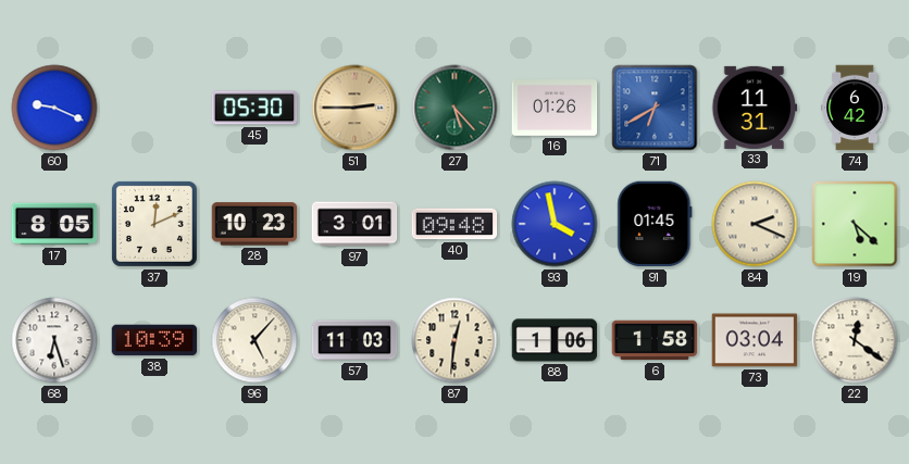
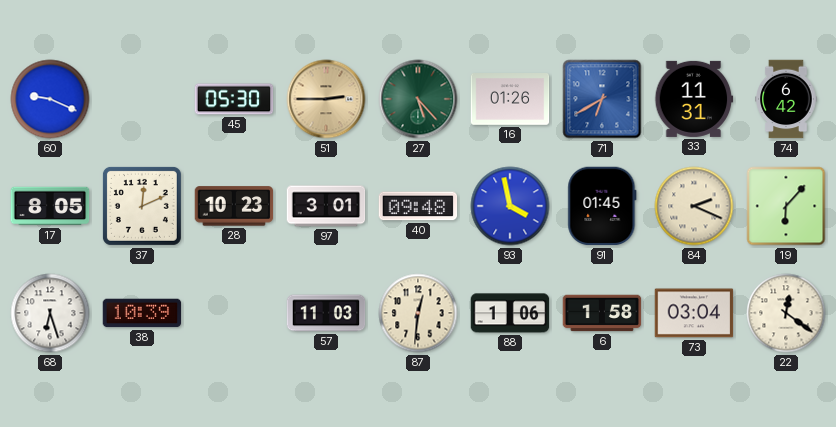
19: 5:22 -> 6:07 (786, 206)
96: 5:07 -> none (254, 340)
